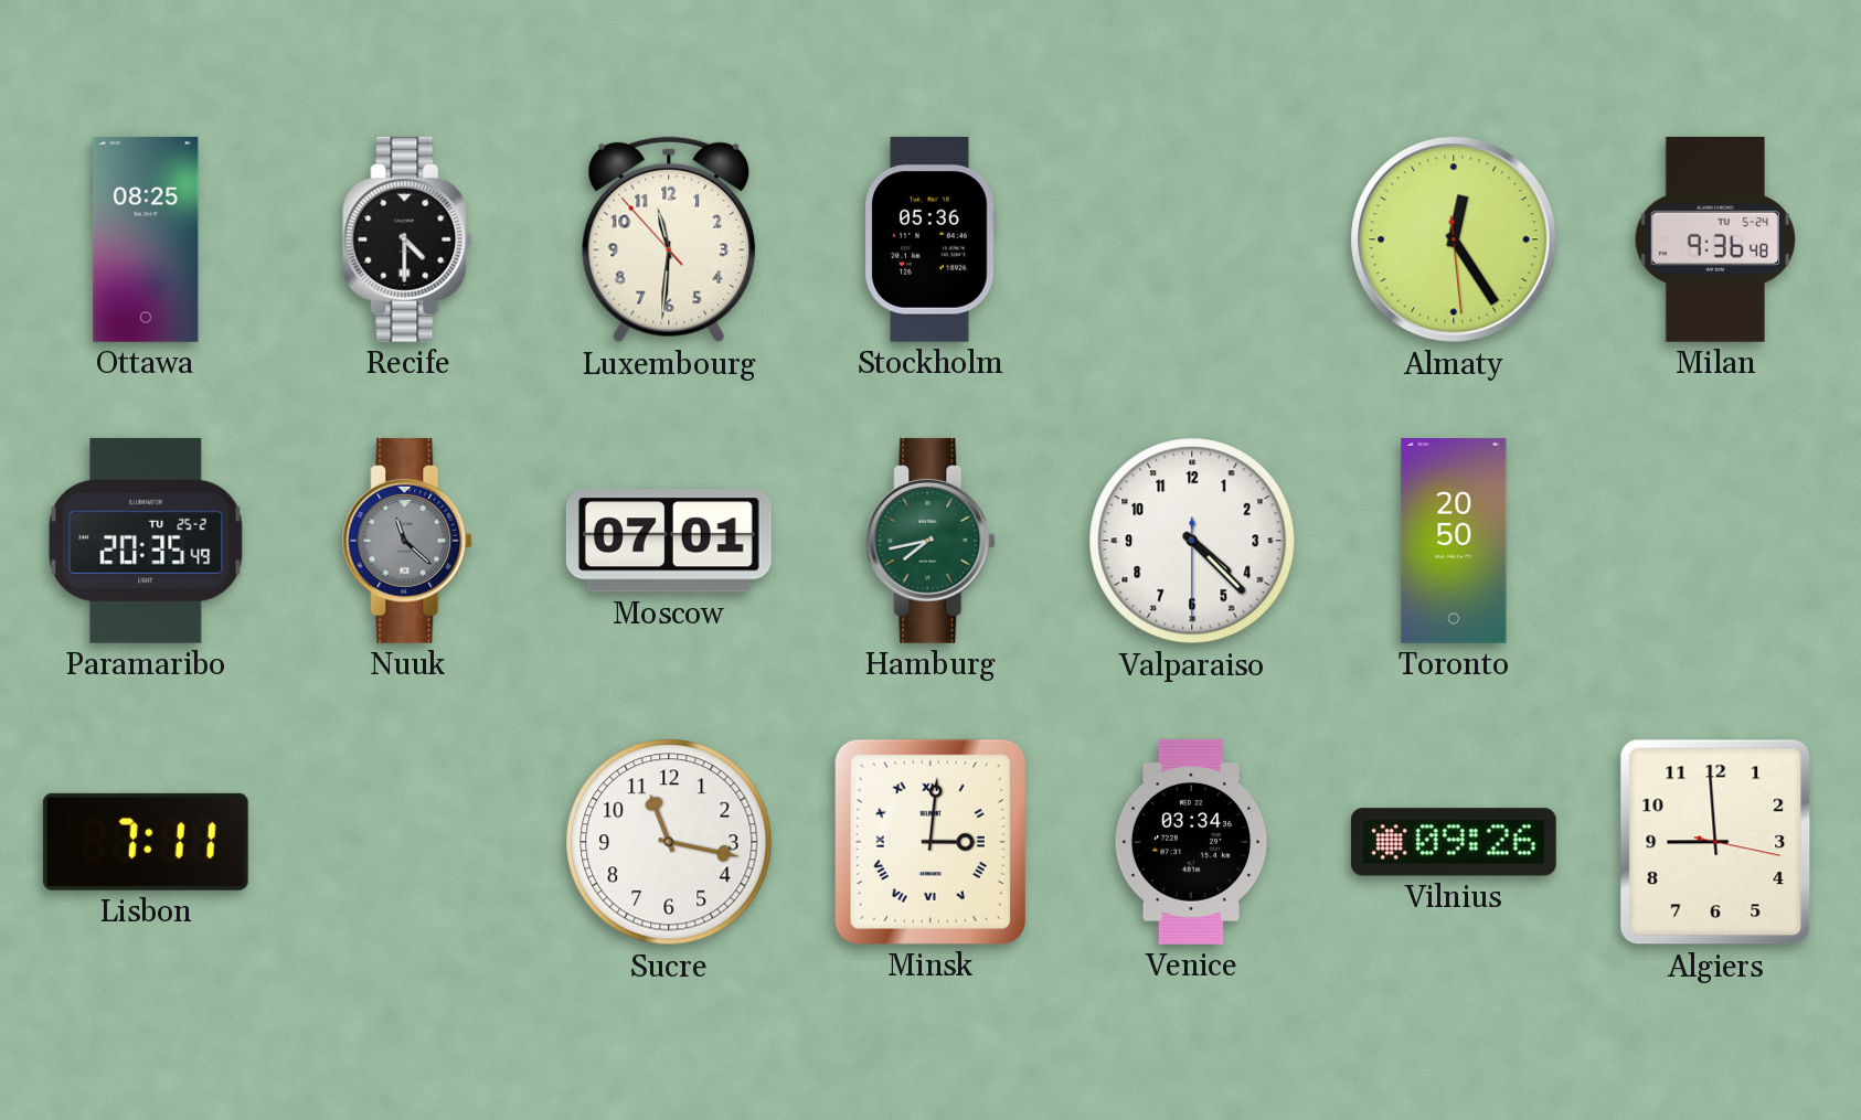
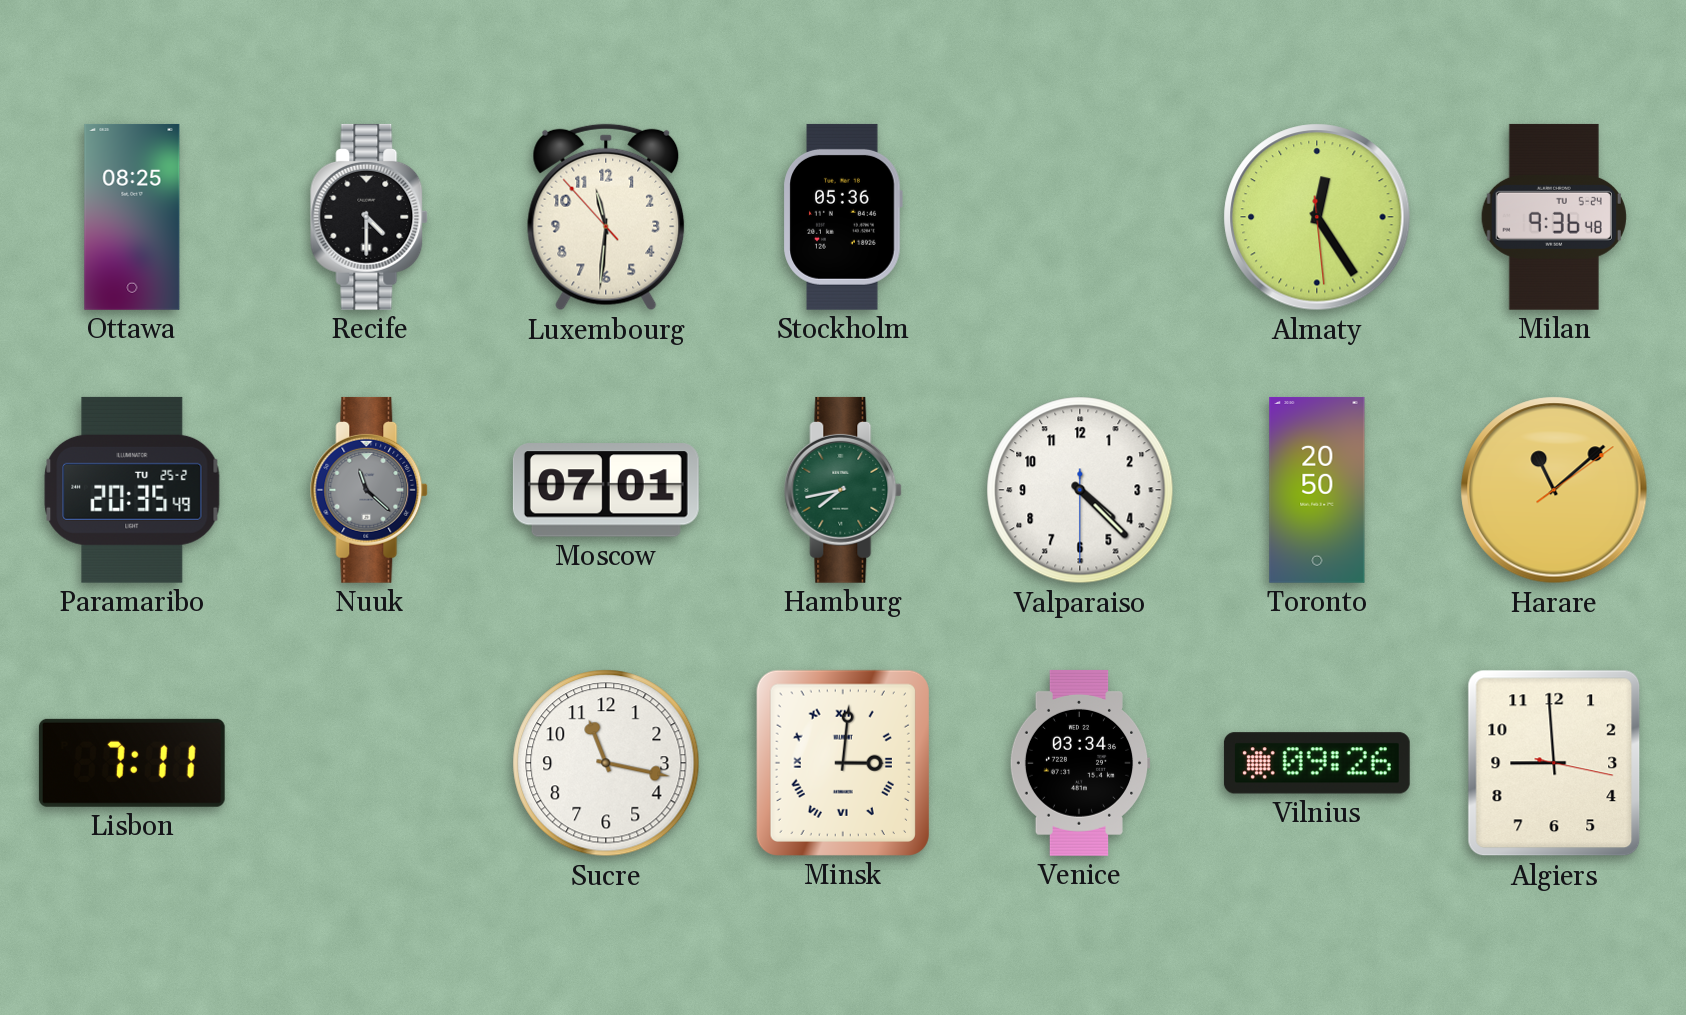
Harare: none -> 11:08 (1554, 490)
